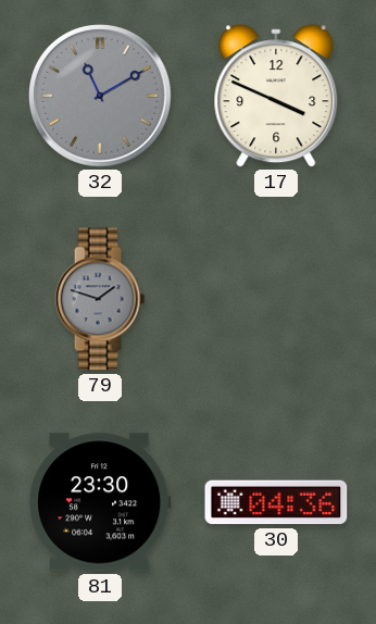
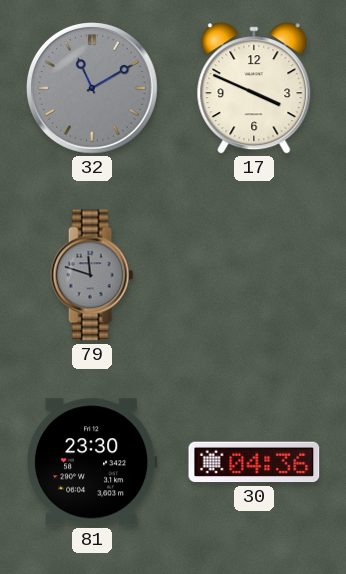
79: 1:48 -> 11:48 (92, 275)
